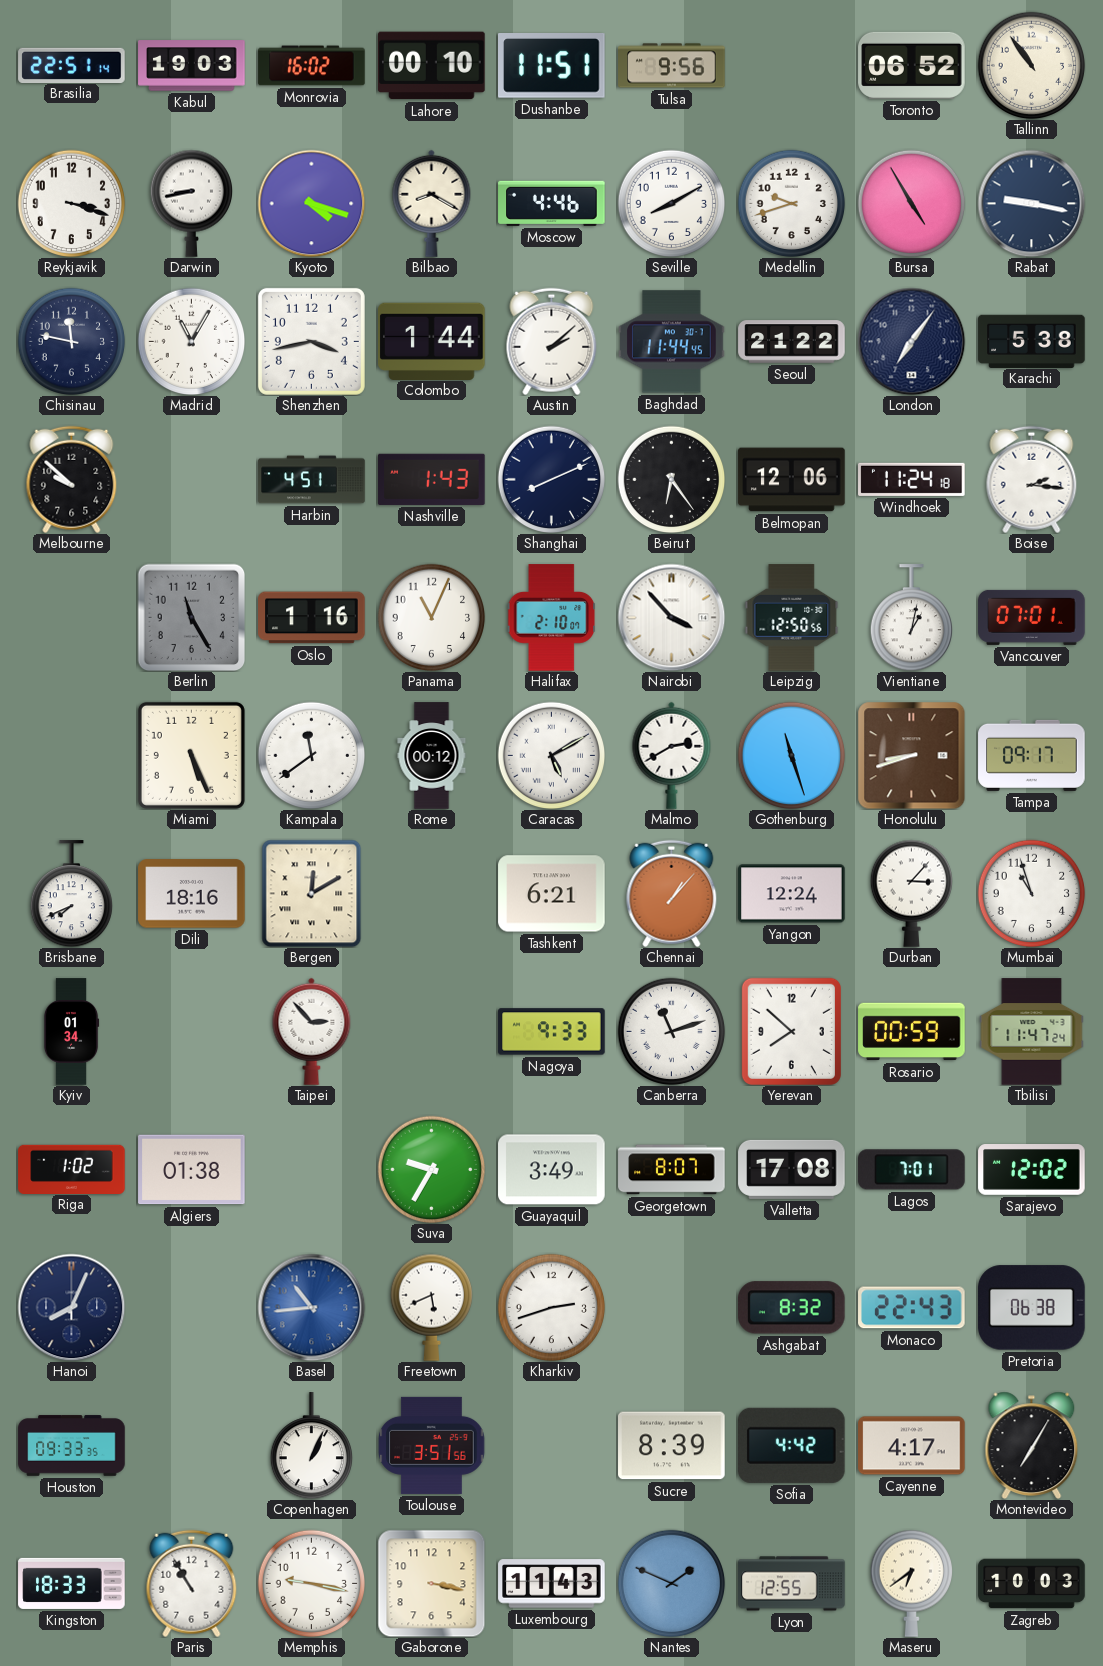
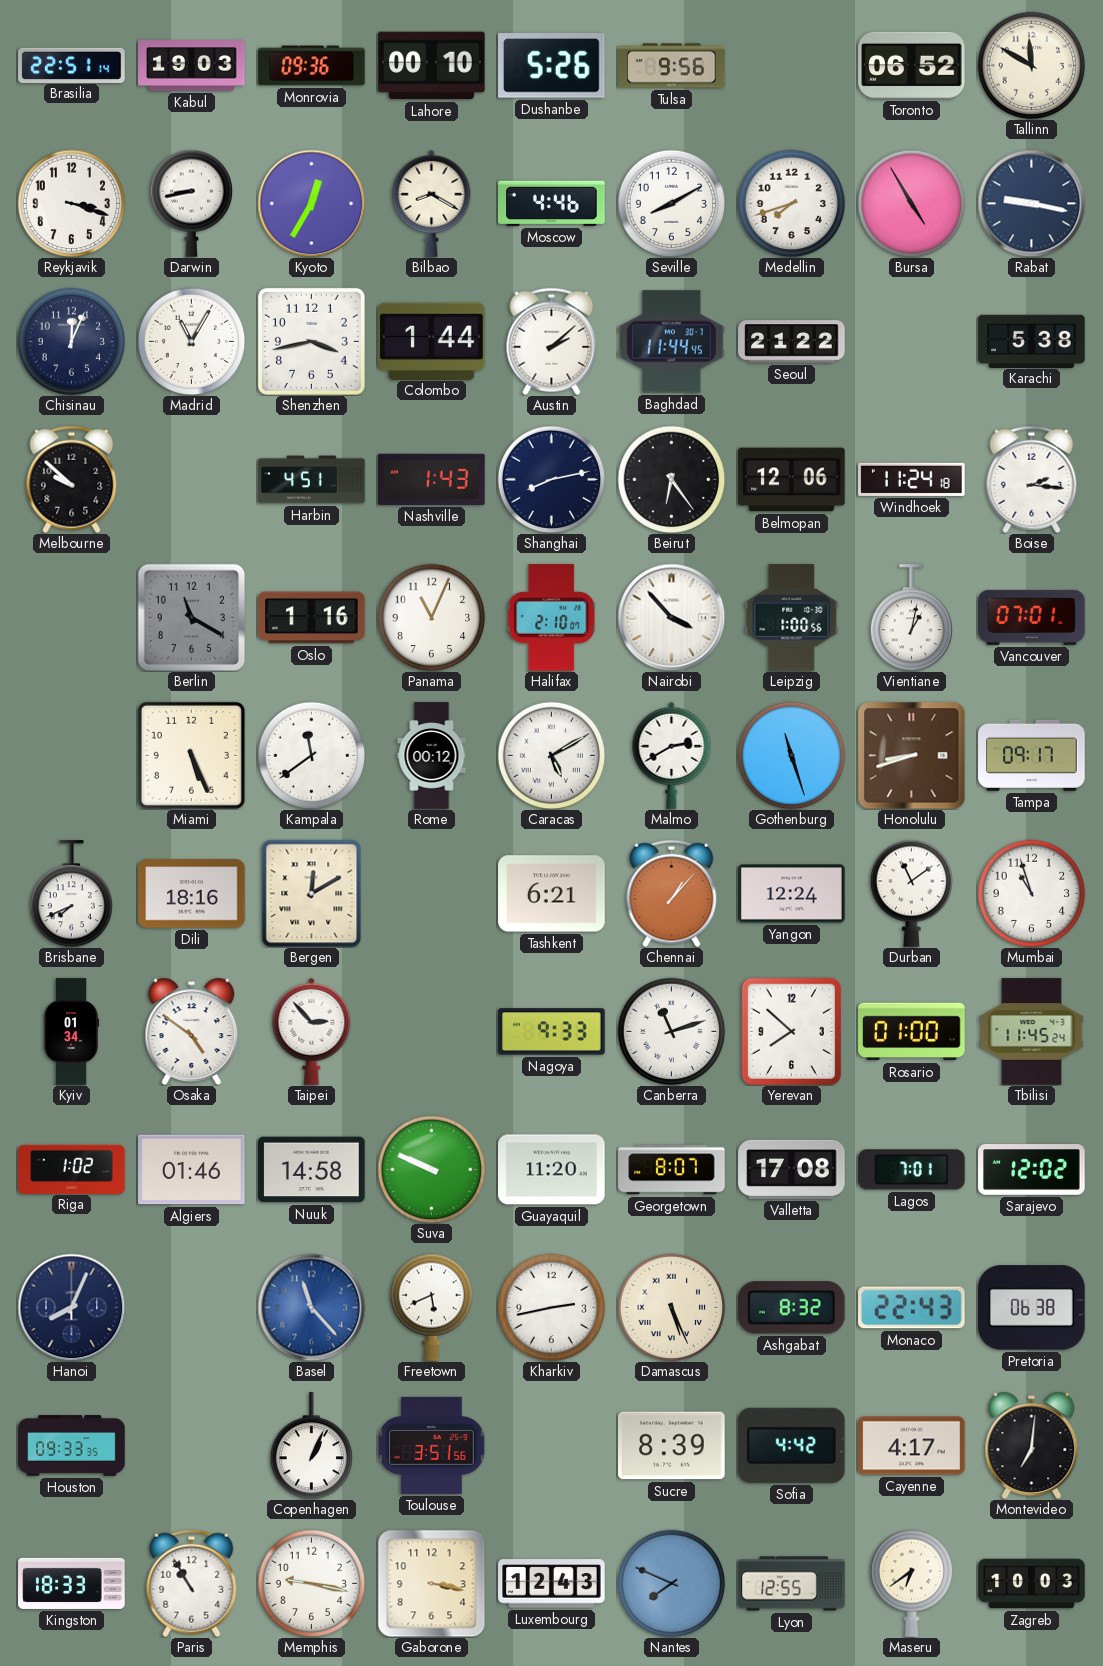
Monrovia: 16:02 -> 09:36 (312, 66)
Dushanbe: 11:51 -> 5:26 (552, 66)
Tallinn: 10:54 -> 11:50 (1031, 65)
Kyoto: 4:18 -> 12:35 (311, 203)
Medellin: 9:42 -> 7:42 (791, 203)
Chisinau: 11:47 -> 12:04 (71, 341)
London: 7:06 -> none (911, 341)
Shanghai: 8:11 -> 8:13 (551, 479)
Berlin: 11:25 -> 11:20 (191, 617)
Leipzig: 12:50 -> 1:00 (792, 618)
Durban: 3:07 -> 11:09 (911, 893)
Osaka: none -> 4:51 (192, 1031)
Rosario: 00:59 -> 01:00 (912, 1032)
Tbilisi: 11:47 -> 11:45 (1032, 1032)
Algiers: 01:38 -> 01:46 (192, 1170)
Nuuk: none -> 14:58 (312, 1170)
Suva: 9:35 -> 9:49 (431, 1169)
Guayaquil: 3:49 -> 11:20 (552, 1170)
Basel: 10:44 -> 11:23 (311, 1307)
Kharkiv: 2:42 -> 2:43 (551, 1307)
Damascus: none -> 5:26 (671, 1307)
Montevideo: 7:05 -> 7:01 (1032, 1445)
Luxembourg: 11:43 -> 12:43 (552, 1584)
Nantes: 1:49 -> 7:49 (671, 1583)
